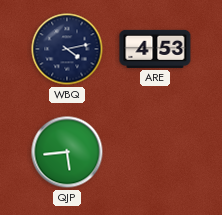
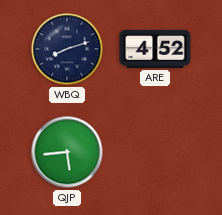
WBQ: 4:13 -> 8:12 (67, 49)
ARE: 4:53 -> 4:52 (155, 49)
